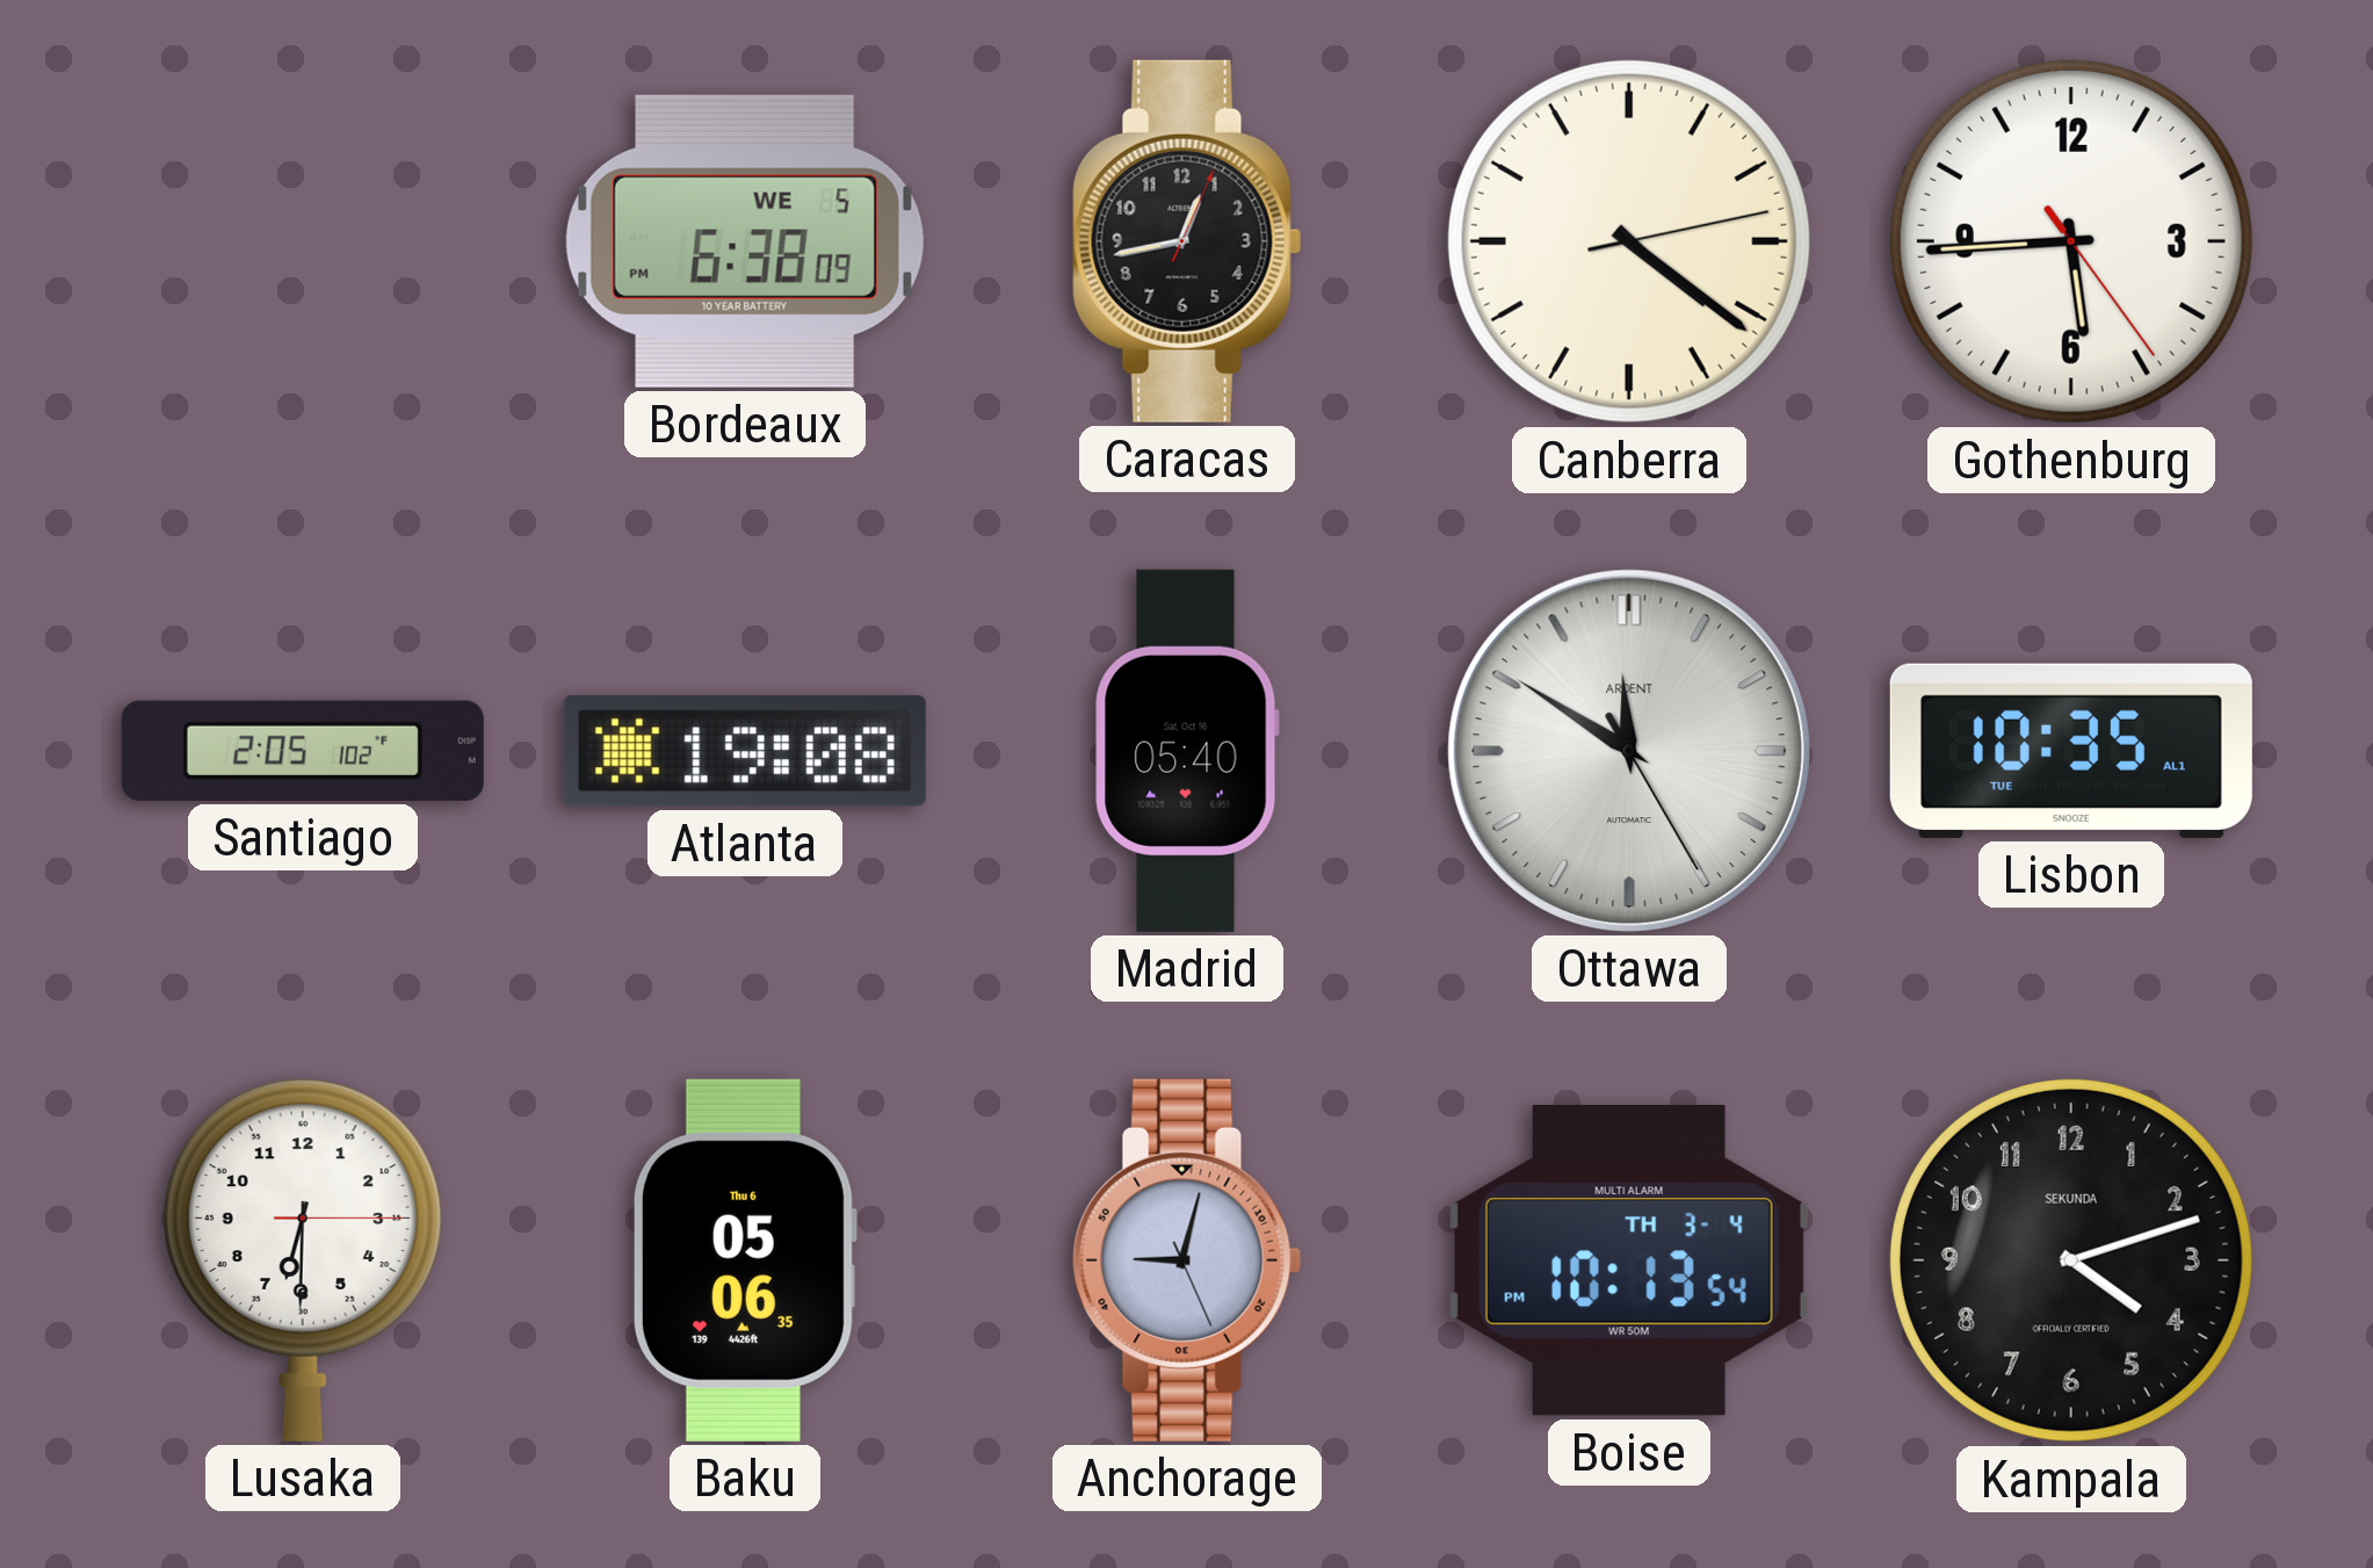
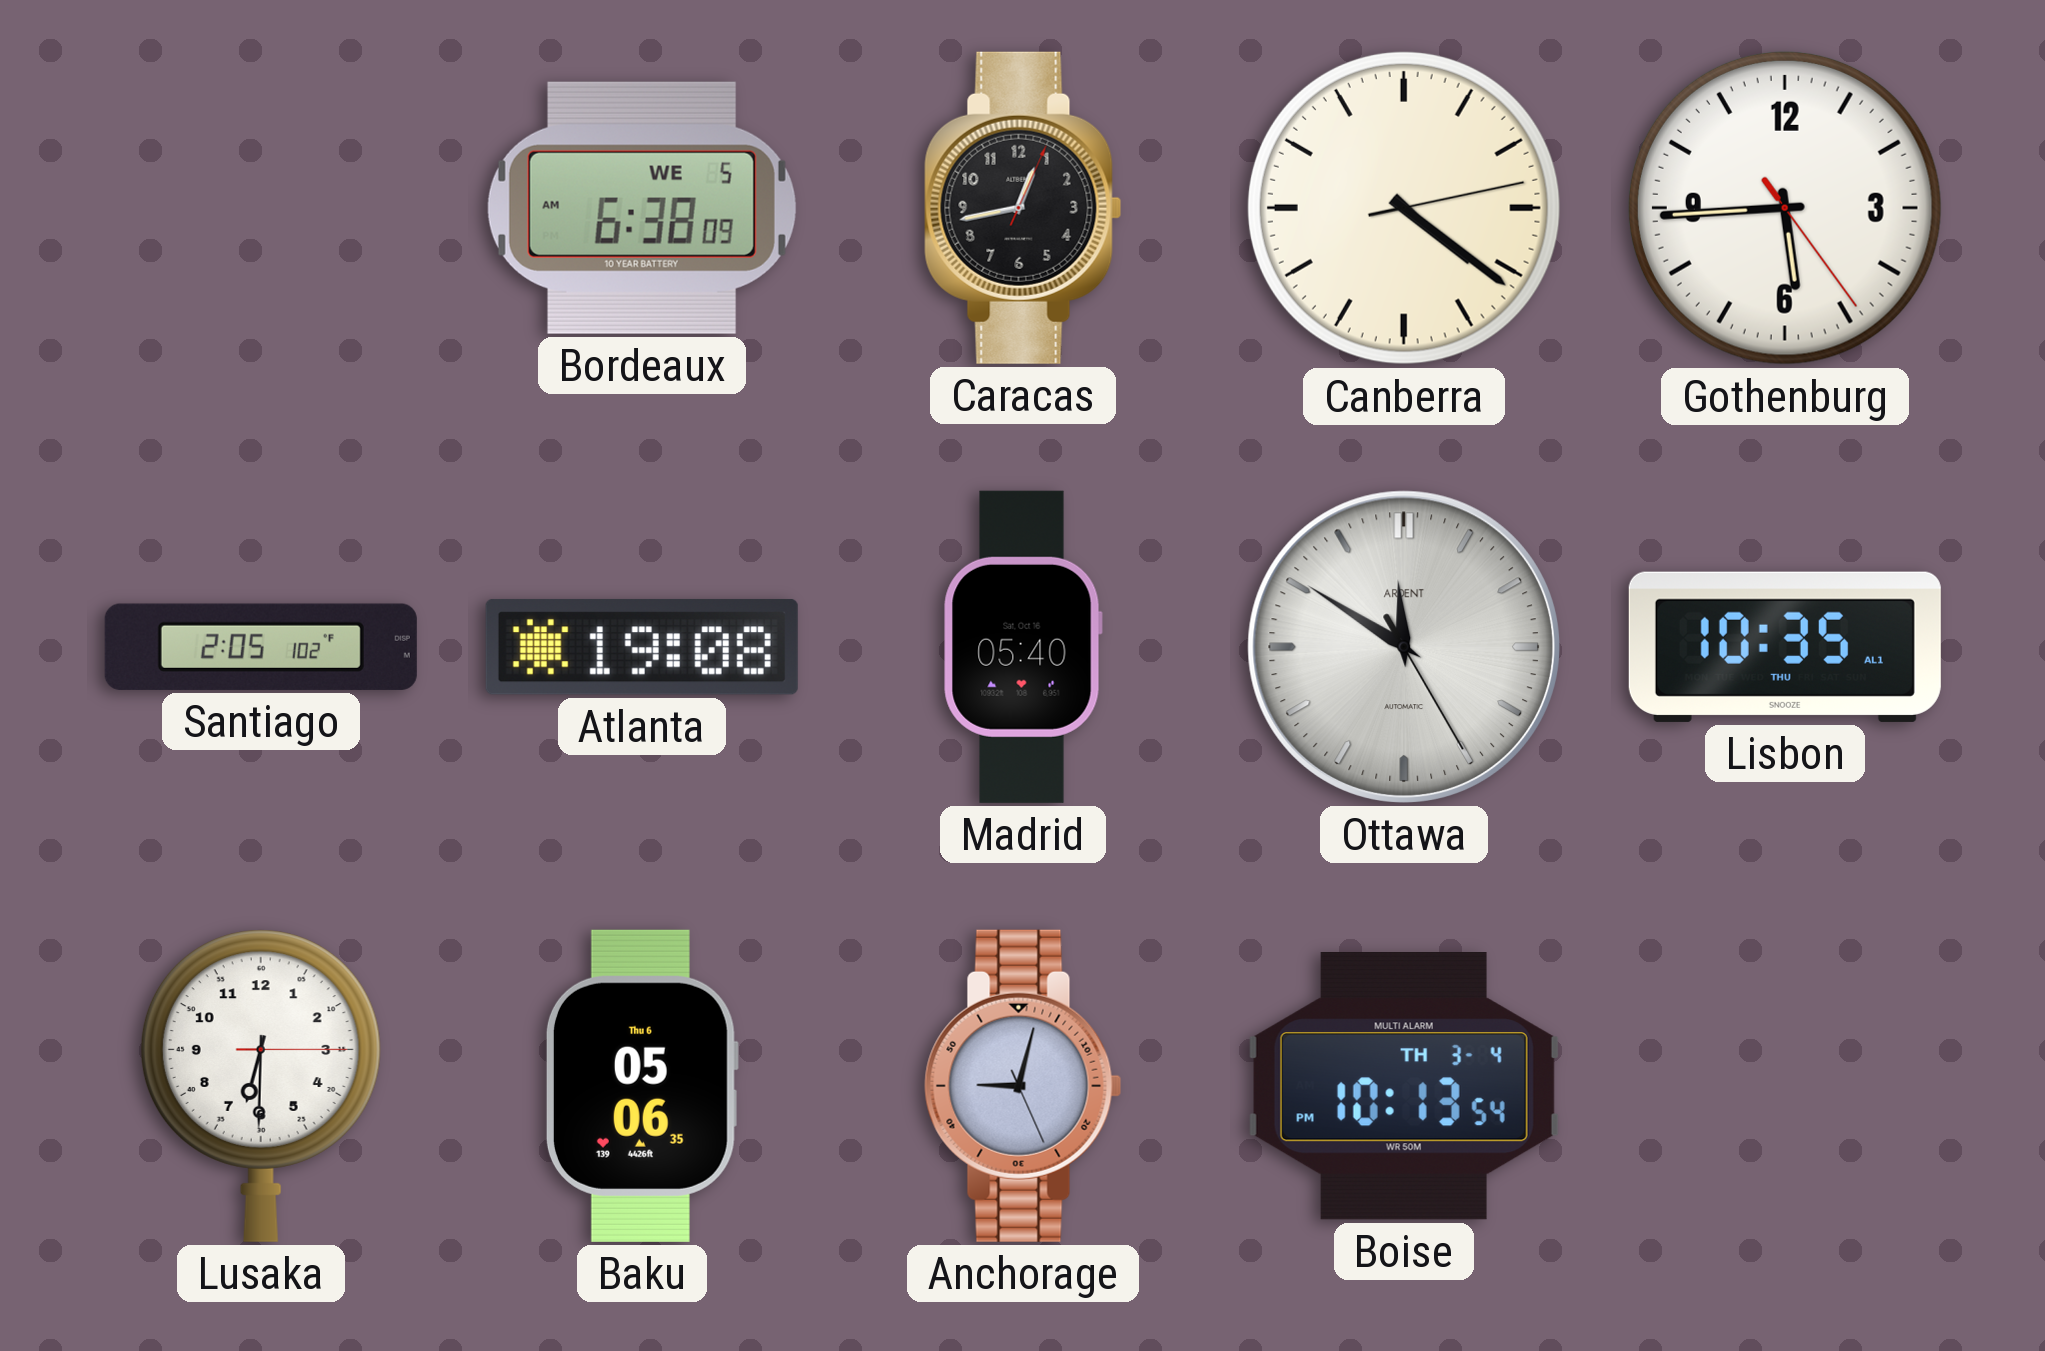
Bordeaux: 6:38:09 PM -> 6:38:09 AM (642, 208)
Lisbon date: TUE -> THU (1785, 647)
Kampala: 4:12 -> none (2071, 1260)
